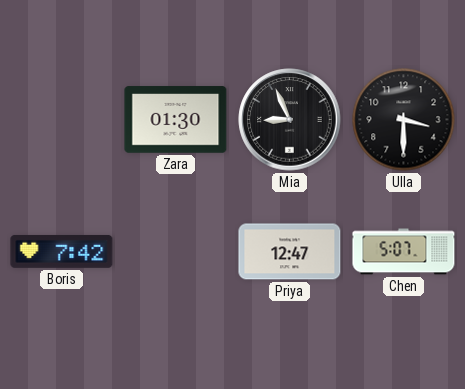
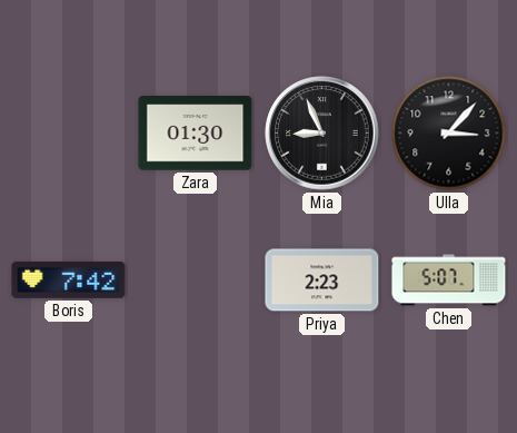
Ulla: 3:30 -> 3:07 (449, 134)
Priya: 12:47 -> 2:23 (322, 281)
